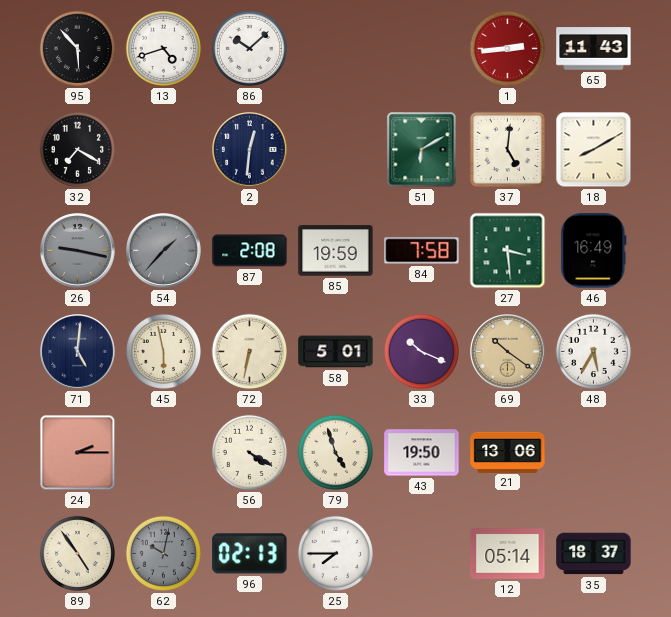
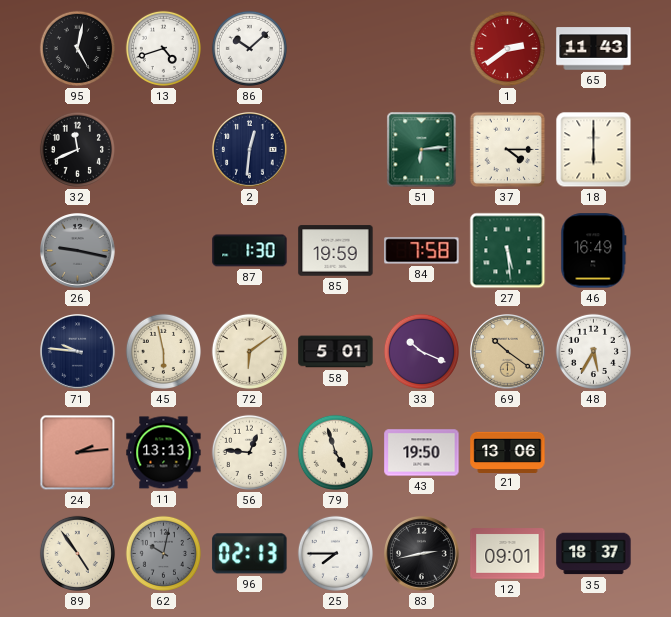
95: 5:53 -> 5:02 (77, 48)
1: 2:44 -> 2:39 (507, 48)
32: 7:20 -> 11:41 (77, 149)
51: 6:10 -> 6:14 (422, 150)
37: 5:01 -> 4:15 (508, 150)
18: 8:10 -> 6:00 (594, 150)
54: 1:37 -> none (164, 251)
87: 2:08 -> 1:30 (250, 251)
27: 3:29 -> 5:29 (508, 251)
71: 5:01 -> 9:46 (78, 352)
72: 6:32 -> 6:09 (249, 351)
24: 2:15 -> 2:14 (78, 453)
11: none -> 13:13 (164, 453)
56: 4:20 -> 12:46 (249, 452)
83: none -> 2:43 (422, 554)
12: 05:14 -> 09:01 (508, 554)
